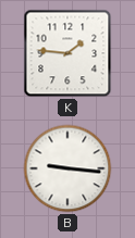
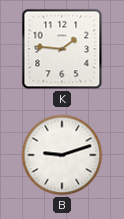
B: 9:16 -> 9:12 (62, 155)
